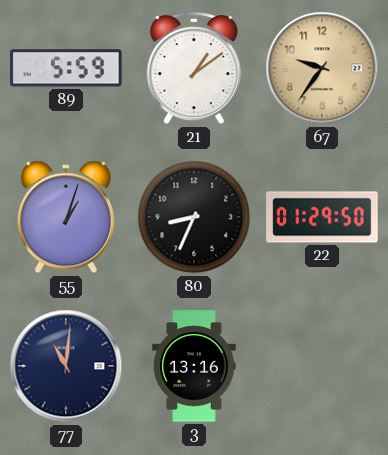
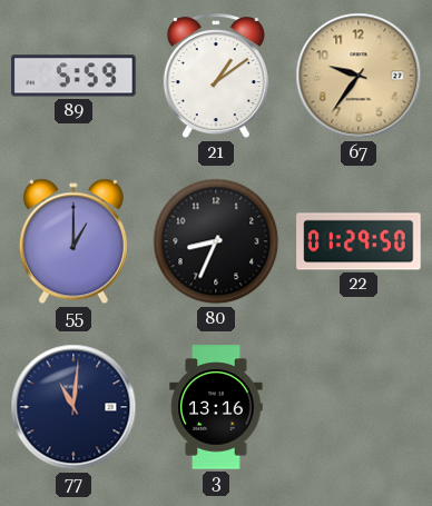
55: 1:03 -> 1:00 (73, 241)
